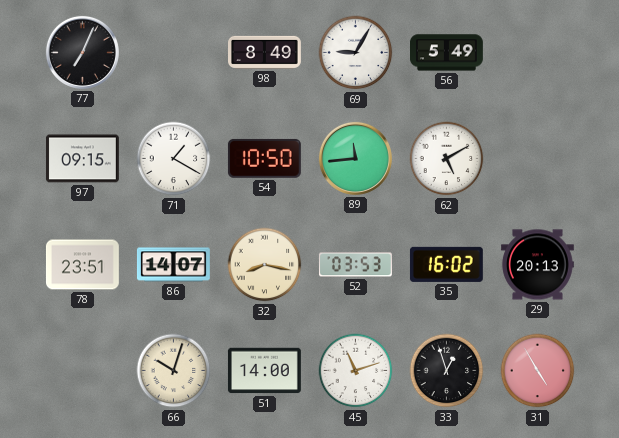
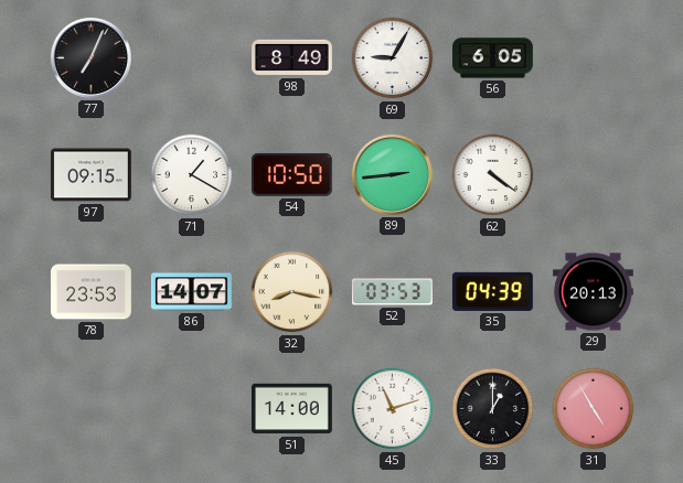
56: 5:49 -> 6:05 (493, 58)
89: 11:44 -> 2:44 (392, 174)
62: 5:10 -> 4:21 (493, 175)
78: 23:51 -> 23:53 (90, 292)
35: 16:02 -> 04:39 (492, 291)
66: 10:03 -> none (174, 371)
33: 12:57 -> 1:00 (493, 409)
